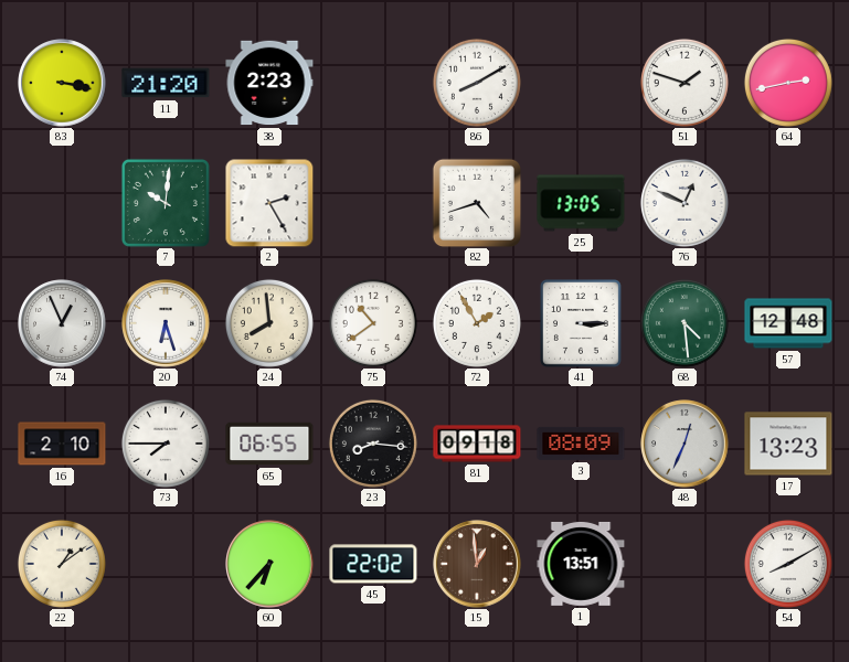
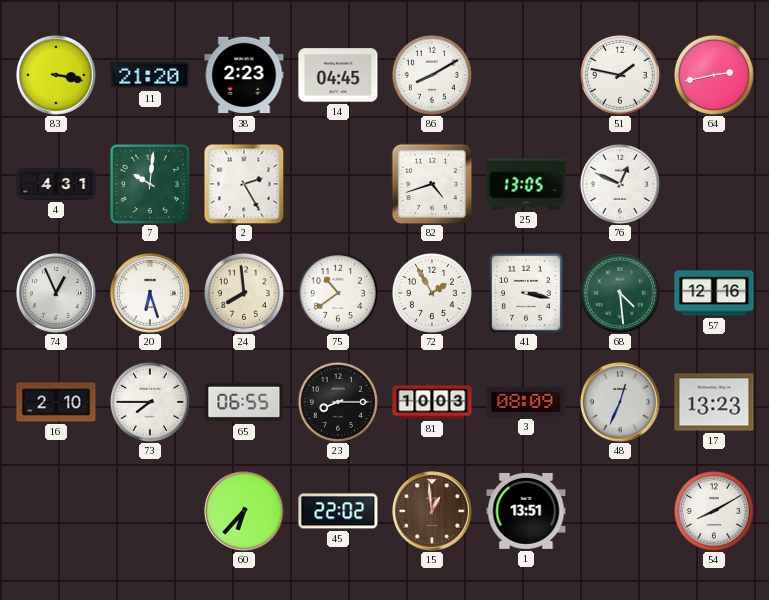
14: none -> 04:45 (338, 75)
51: 1:48 -> 1:47 (620, 75)
4: none -> 4:31 (56, 184)
41: 3:15 -> 3:17 (527, 294)
57: 12:48 -> 12:16 (714, 293)
23: 8:16 -> 8:15 (338, 402)
81: 09:18 -> 10:03 (432, 402)
22: 1:09 -> none (62, 564)
